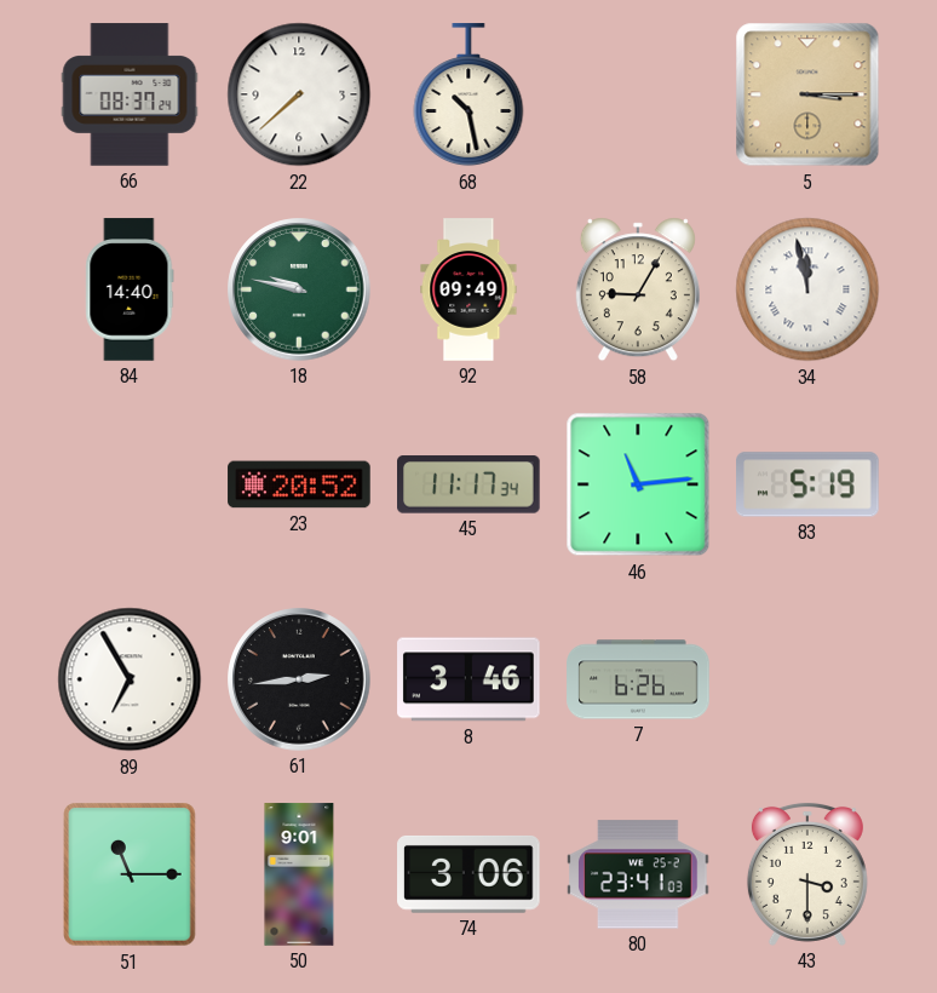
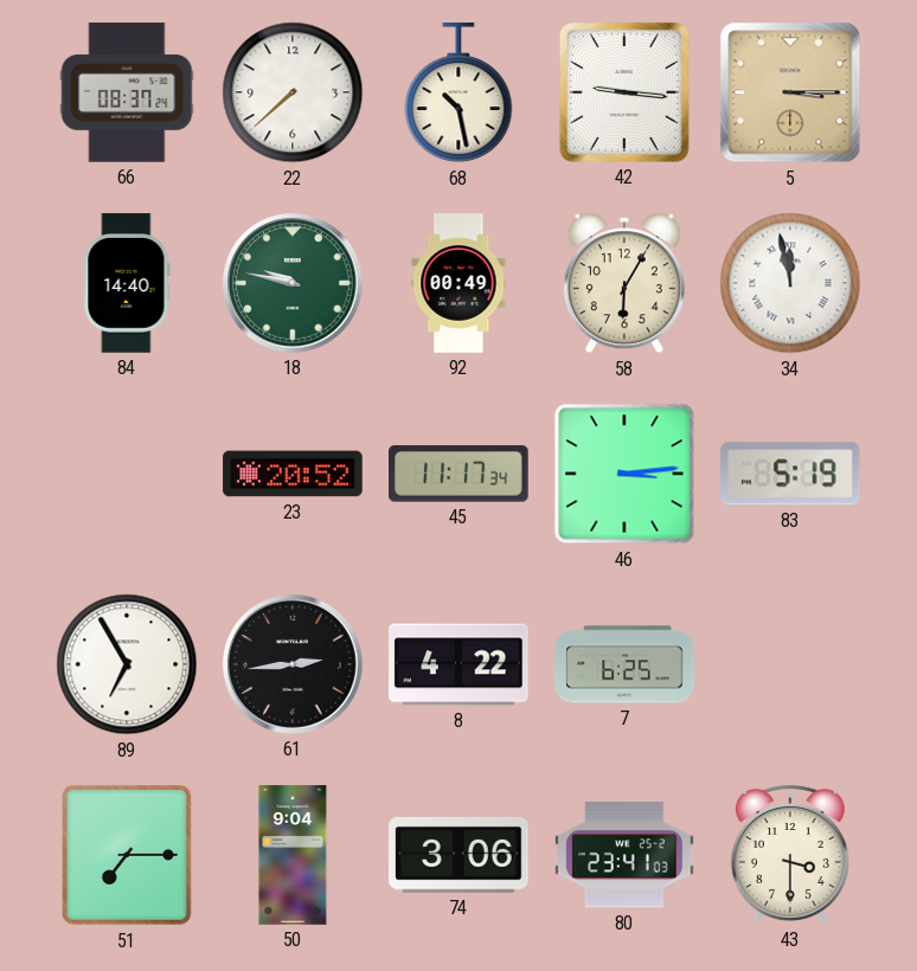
42: none -> 9:16 (624, 94)
92: 09:49 -> 00:49 (458, 283)
58: 9:05 -> 6:05 (624, 283)
46: 11:14 -> 3:14 (624, 474)
8: 3:46 -> 4:22 (458, 664)
7: 6:26 -> 6:25 (624, 664)
51: 11:15 -> 7:15 (127, 855)
50: 9:01 -> 9:04 (293, 855)
